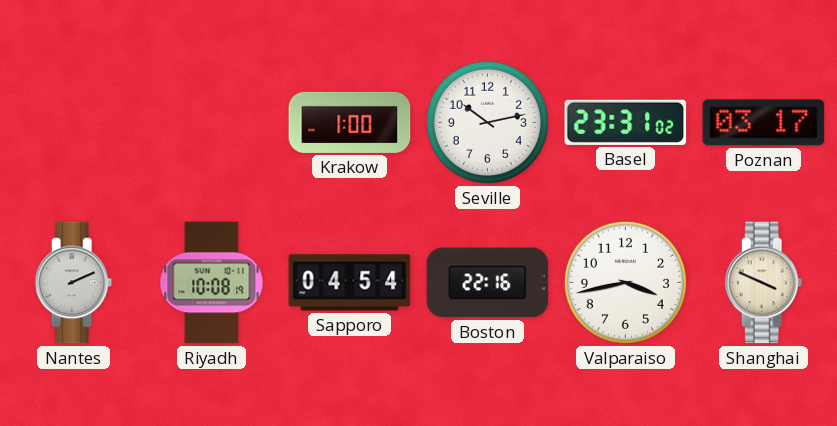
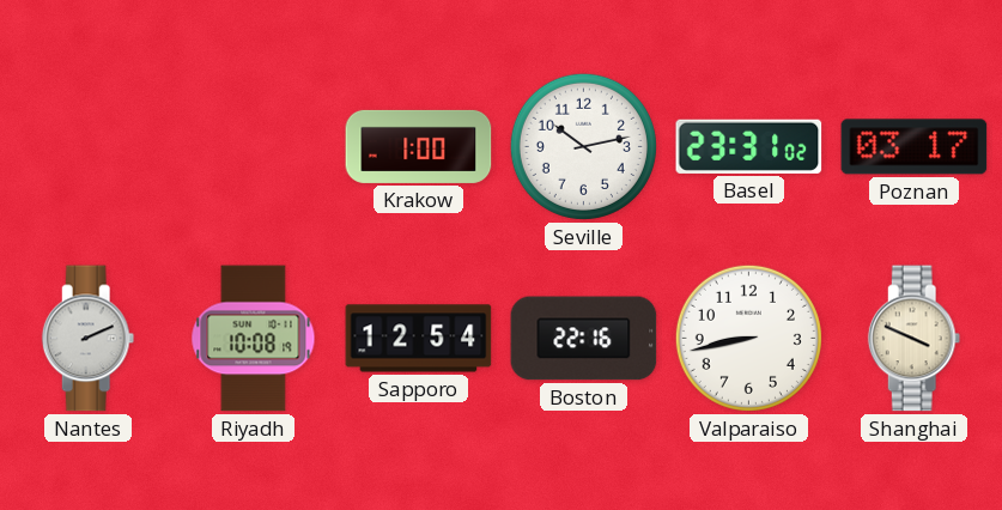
Sapporo: 04:54 -> 12:54 (419, 339)
Valparaiso: 3:43 -> 8:43 (748, 338)
